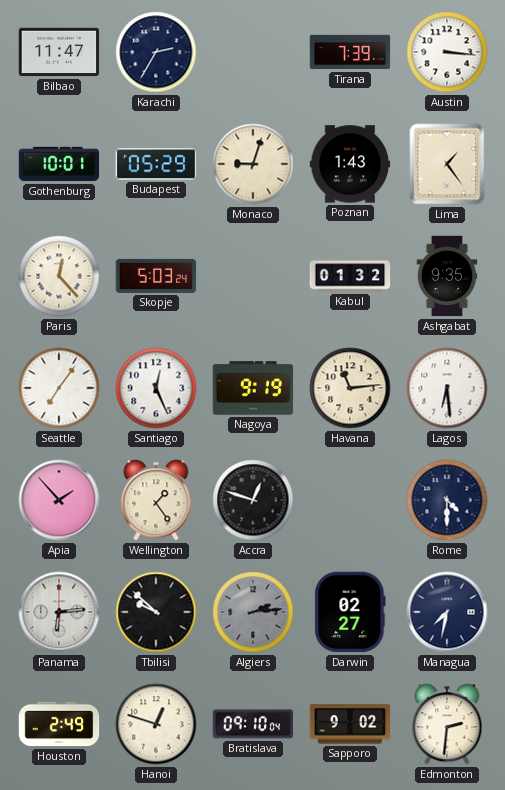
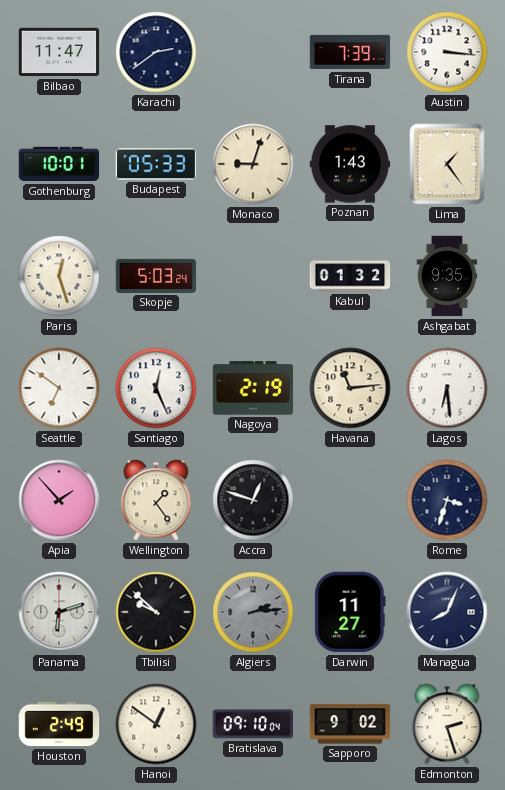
Karachi: 2:35 -> 2:39 (156, 52)
Budapest: 05:29 -> 05:33 (156, 164)
Paris: 12:23 -> 12:27 (59, 276)
Seattle: 7:06 -> 6:51 (59, 388)
Nagoya: 9:19 -> 2:19 (253, 388)
Rome: 4:30 -> 3:33 (447, 500)
Panama: 6:14 -> 6:12 (59, 612)
Darwin: 02:27 -> 11:27 (350, 612)
Managua: 7:32 -> 8:04 (447, 612)
Hanoi: 12:48 -> 12:51 (156, 724)
Edmonton: 2:31 -> 2:27 (447, 724)
